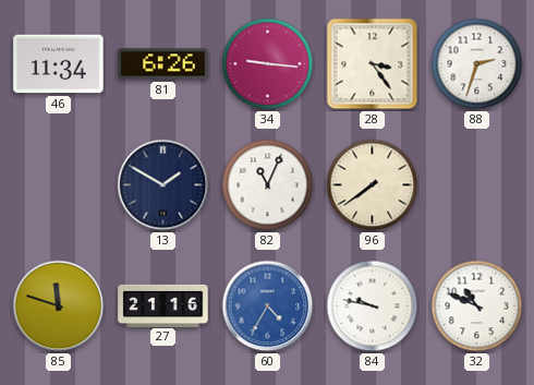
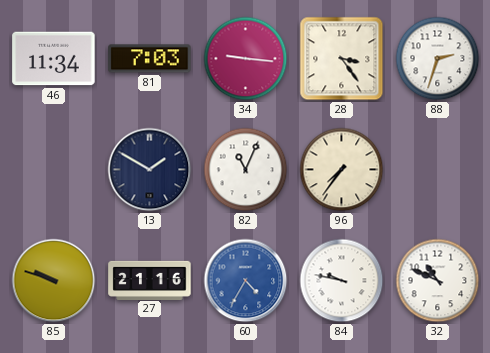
81: 6:26 -> 7:03 (150, 59)
96: 7:39 -> 7:36 (342, 170)
85: 11:48 -> 9:48 (54, 281)
